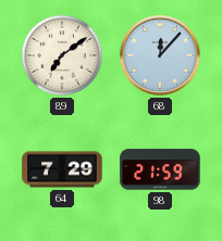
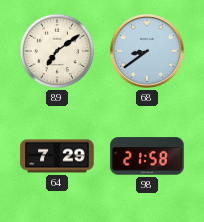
68: 12:07 -> 8:39 (147, 51)
98: 21:59 -> 21:58 (147, 156)
